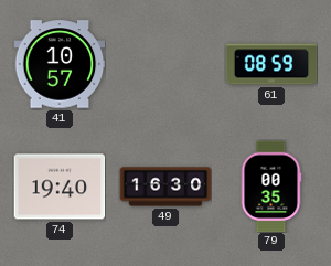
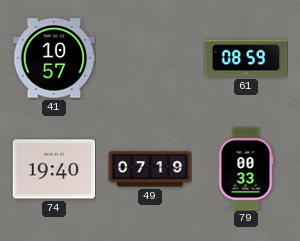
49: 16:30 -> 07:19 (150, 169)
79: 00:35 -> 00:33 (246, 169)
